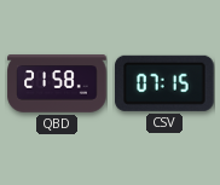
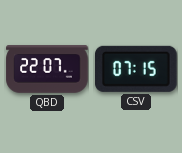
QBD: 21:58 -> 22:07 (47, 69)
